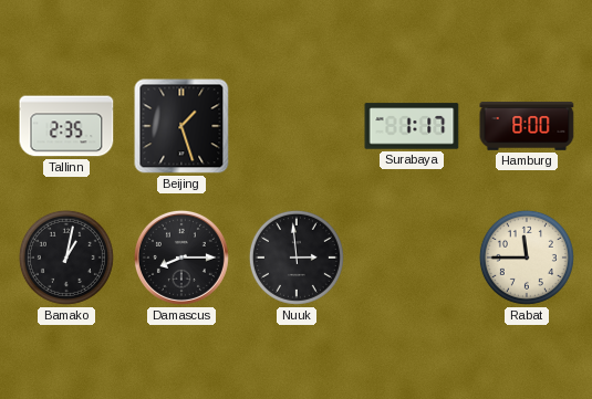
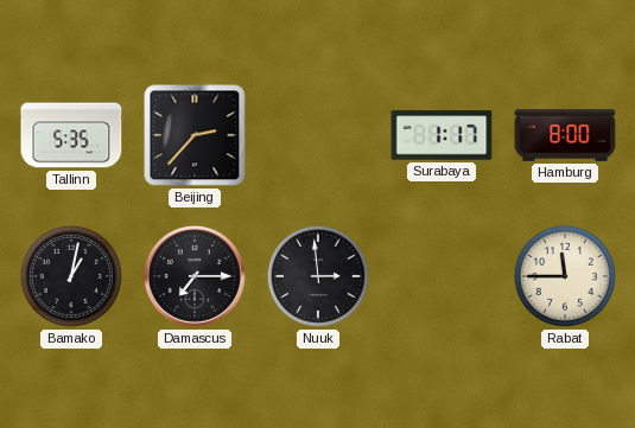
Tallinn: 2:35 -> 5:35 (71, 135)
Beijing: 1:27 -> 2:37 (195, 135)
Damascus: 8:15 -> 7:15 (195, 276)
